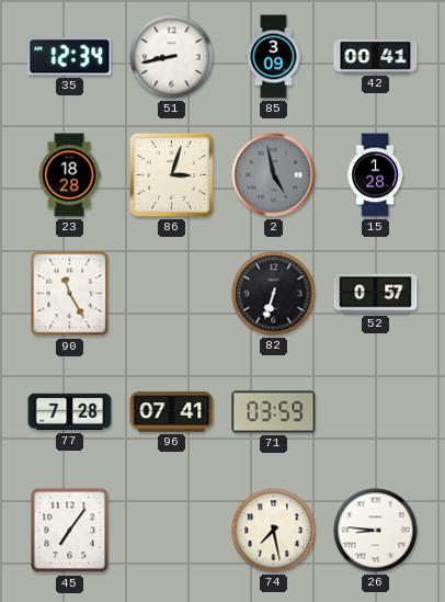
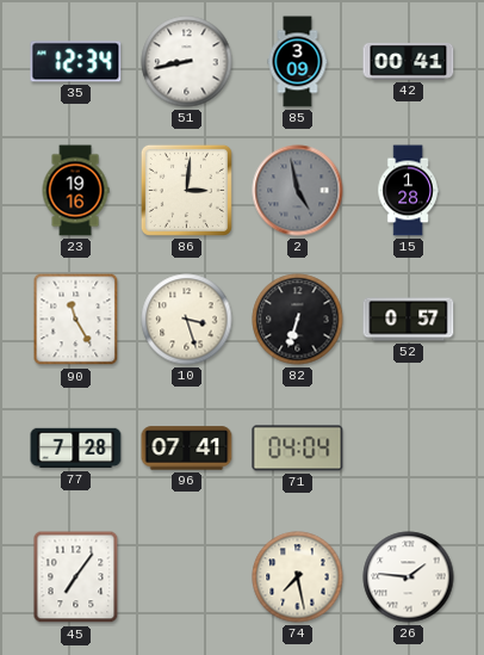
23: 18:28 -> 19:16 (75, 191)
86: 3:03 -> 3:01 (186, 190)
10: none -> 3:27 (187, 320)
71: 03:59 -> 04:04 (298, 449)
26: 8:46 -> 1:46 (409, 577)
